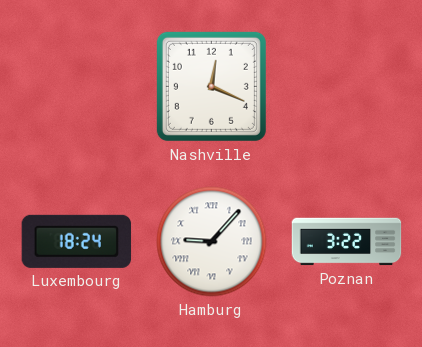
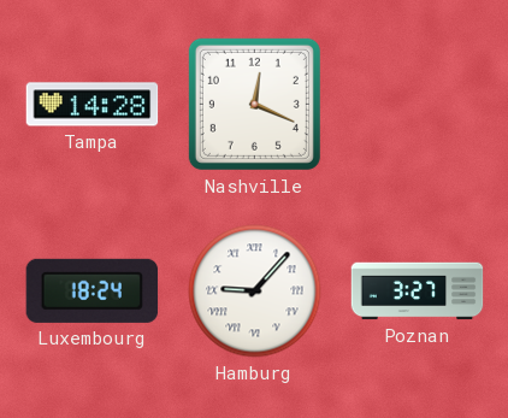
Tampa: none -> 14:28 (93, 105)
Poznan: 3:22 -> 3:27 (418, 292)
